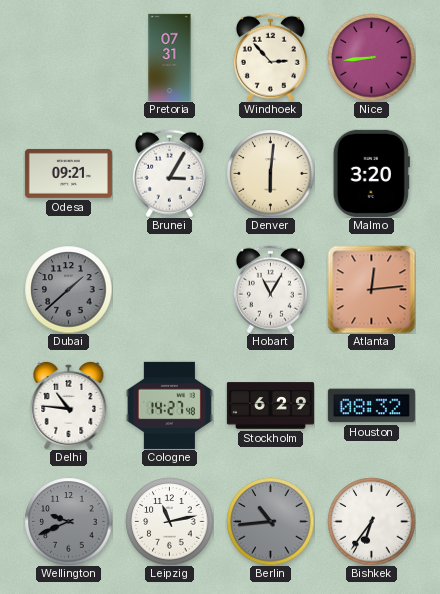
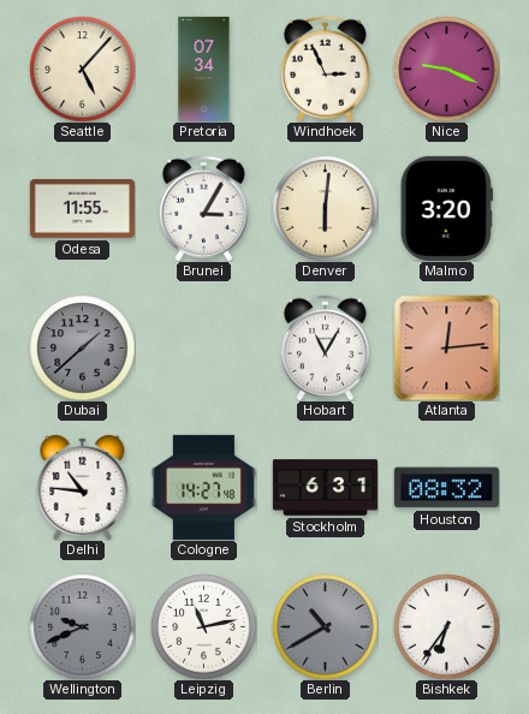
Seattle: none -> 5:07 (82, 69)
Pretoria: 07:31 -> 07:34 (204, 69)
Windhoek: 2:53 -> 2:56 (325, 69)
Nice: 8:44 -> 9:19 (446, 69)
Odesa: 09:21 -> 11:55 (82, 208)
Stockholm: 6:29 -> 6:31 (325, 488)
Berlin: 10:44 -> 10:40 (325, 626)
